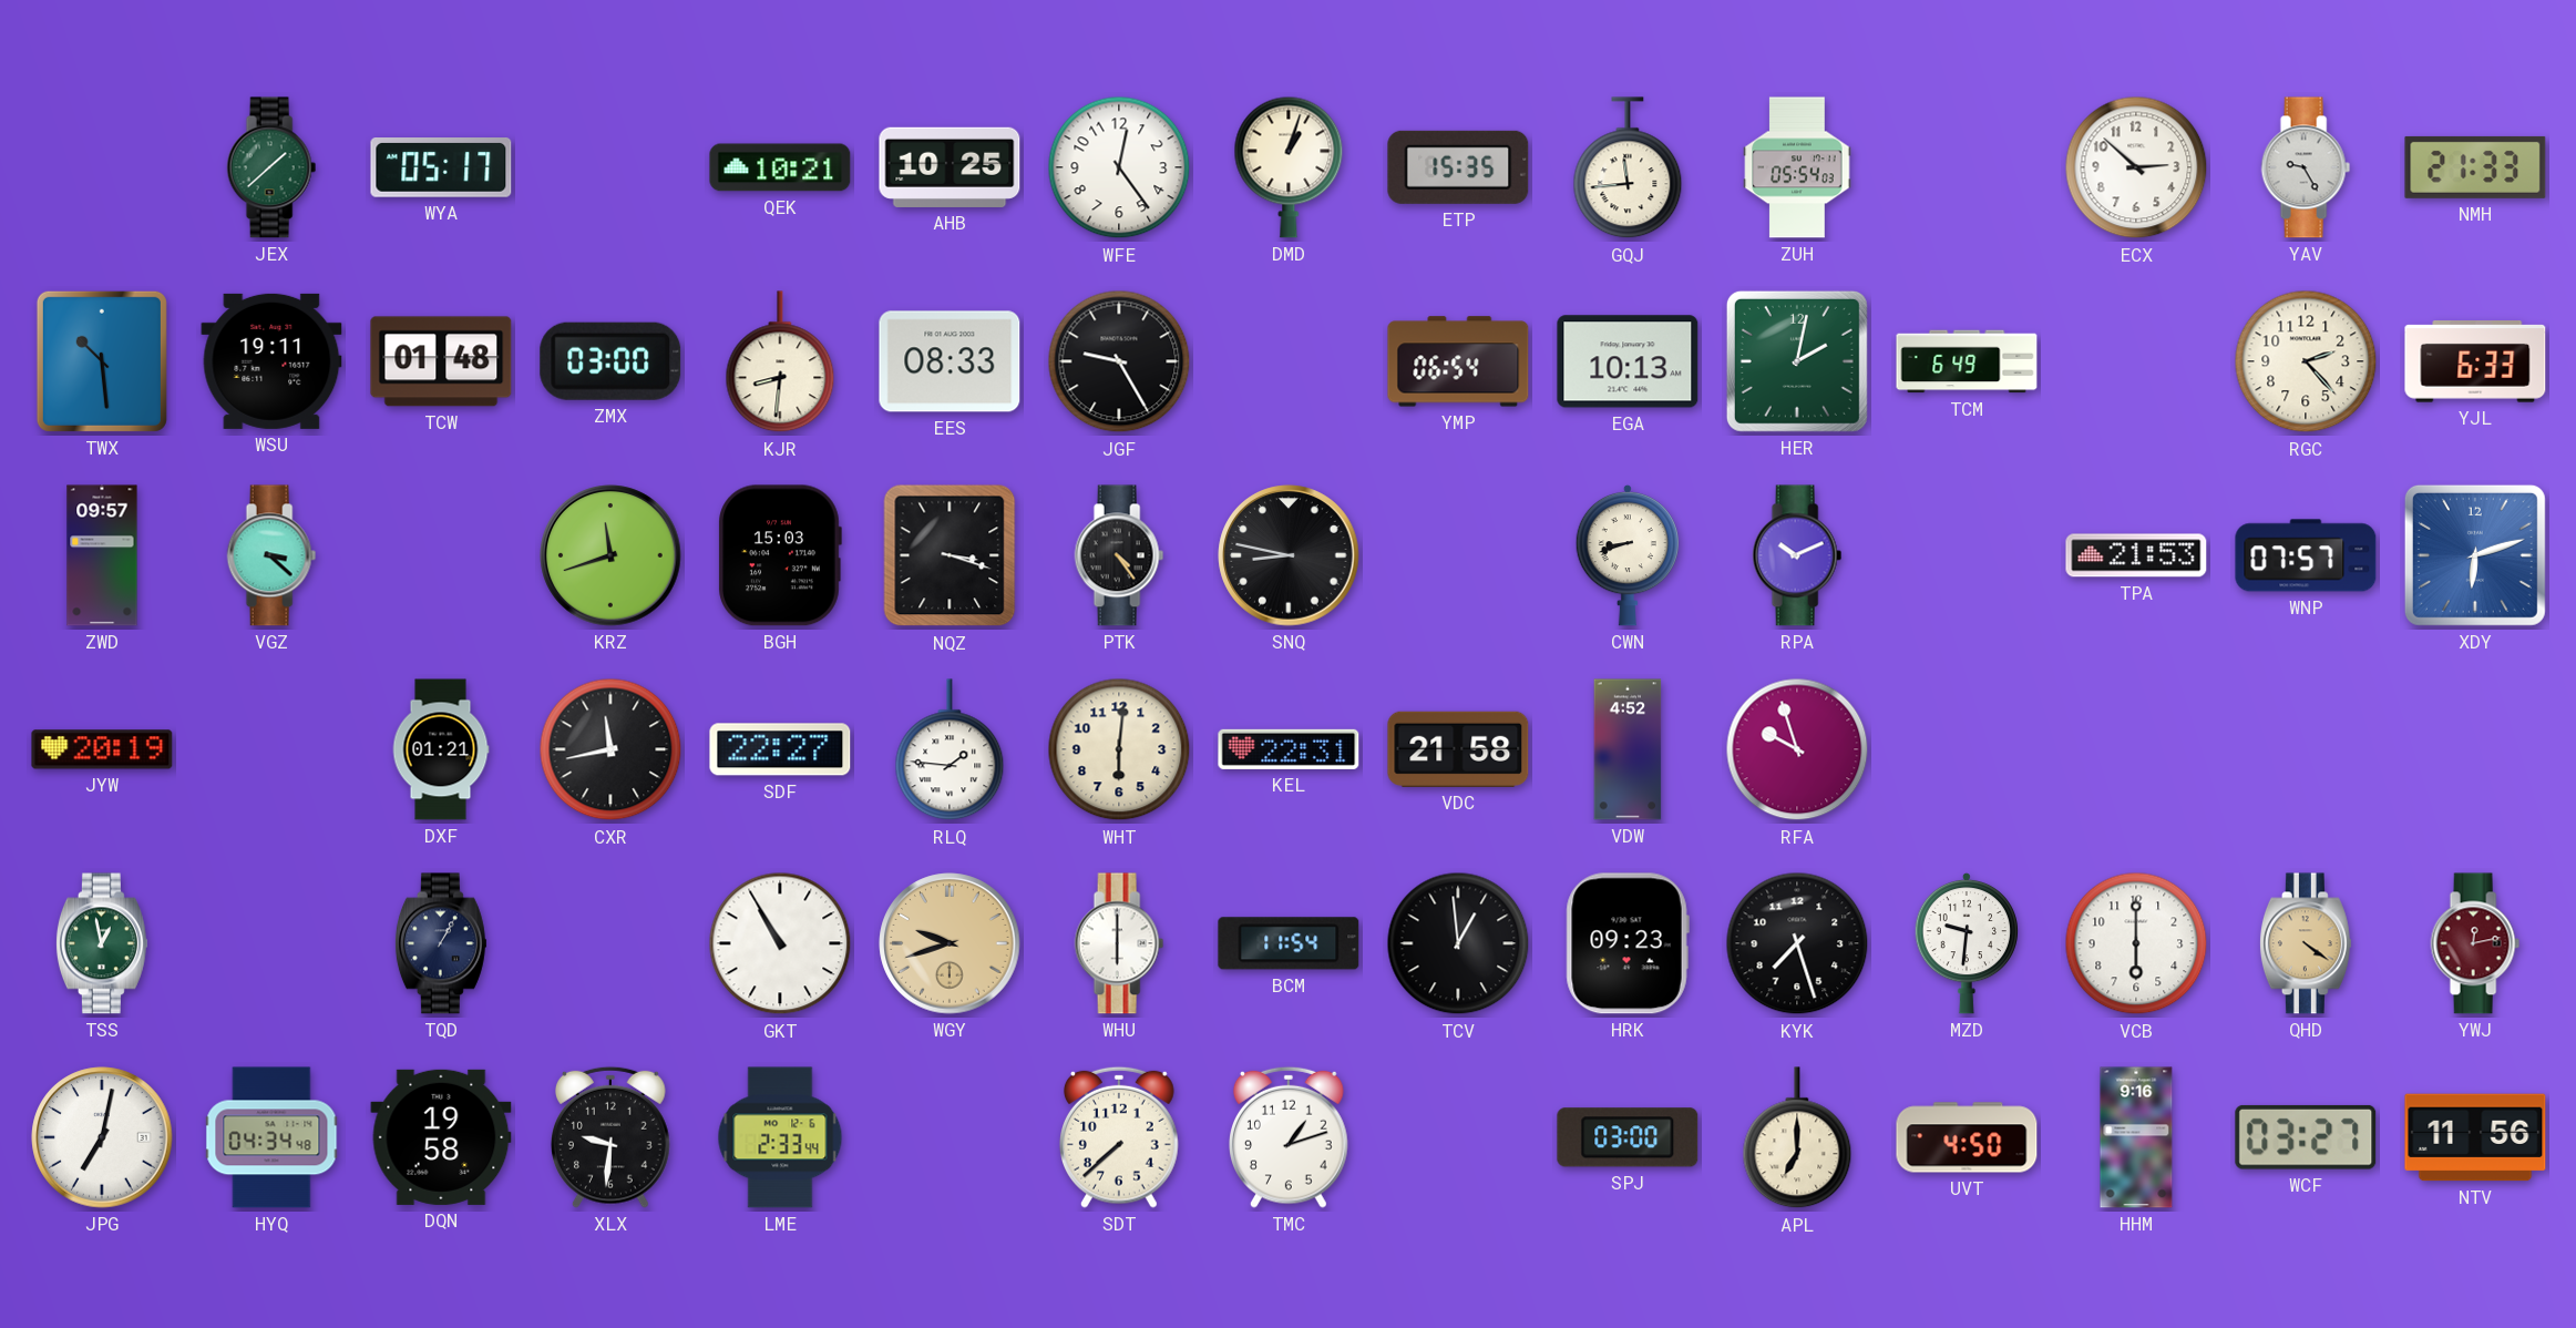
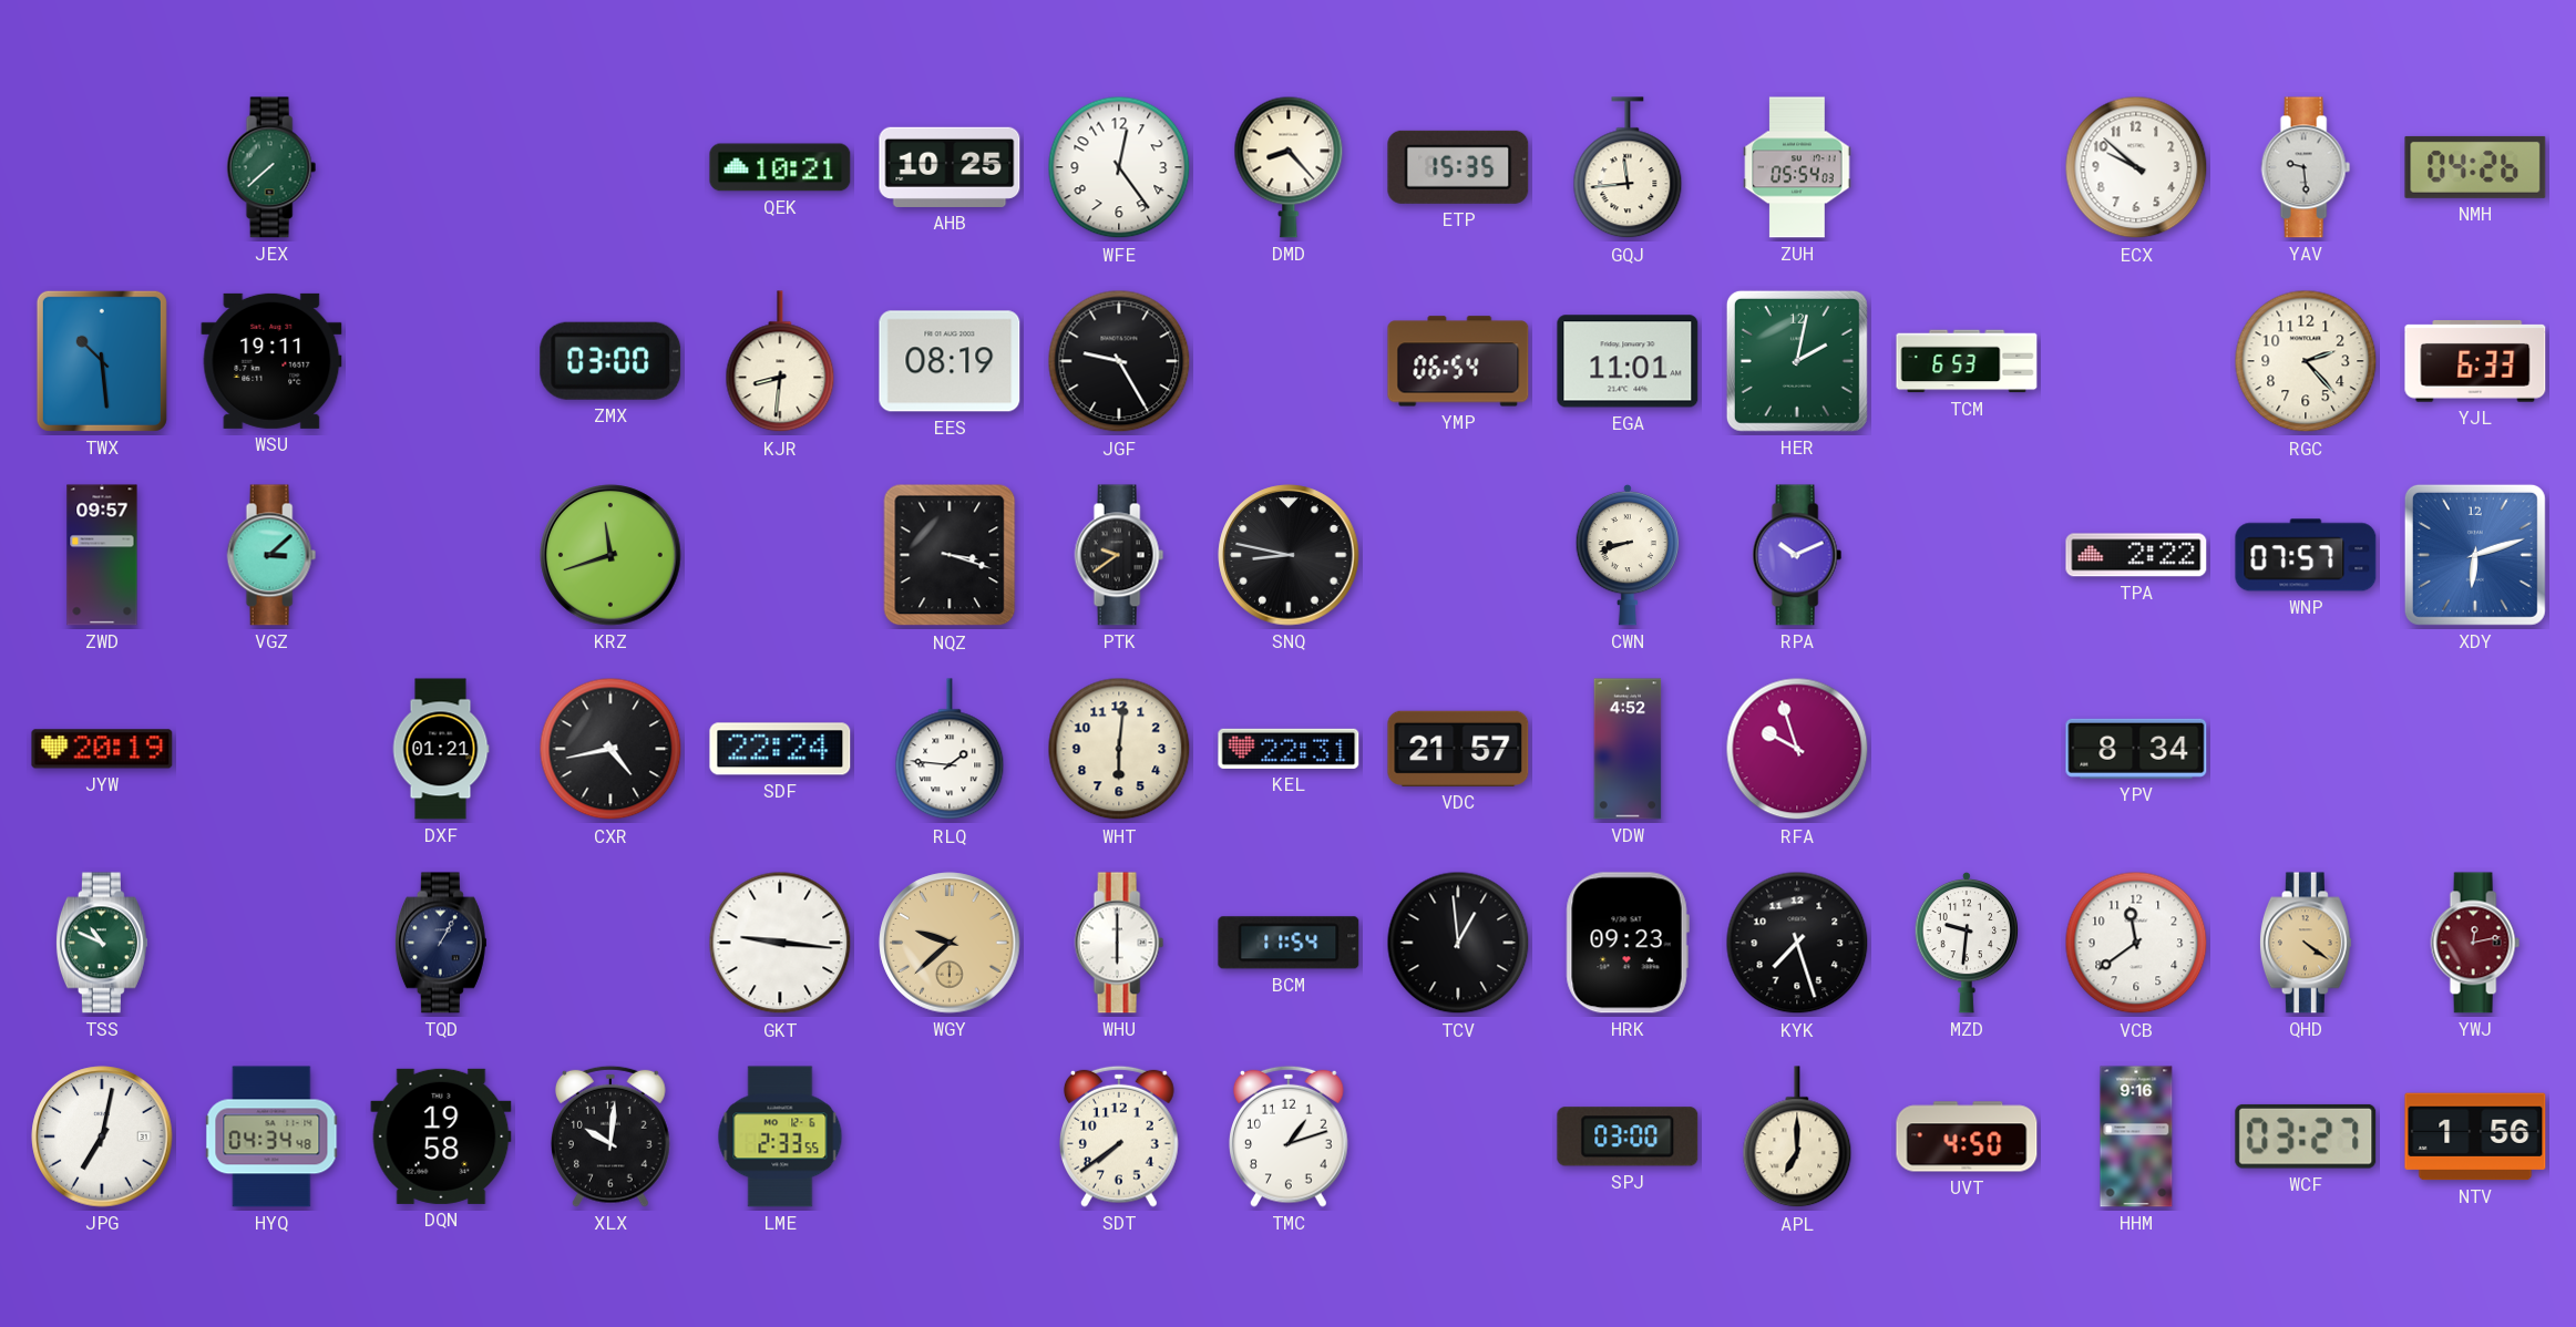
JEX: 1:38 -> 7:38 (271, 167)
WYA: 05:17 -> none (441, 168)
DMD: 1:03 -> 8:23 (1289, 167)
ECX: 2:52 -> 9:52 (2136, 167)
YAV: 9:25 -> 9:29 (2306, 167)
NMH: 21:33 -> 04:26 (2475, 167)
TCW: 01:48 -> none (441, 361)
EES: 08:33 -> 08:19 (950, 361)
EGA: 10:13 -> 11:01 (1628, 361)
TCM: 6:49 -> 6:53 (1967, 361)
VGZ: 3:22 -> 3:08 (271, 555)
BGH: 15:03 -> none (780, 555)
PTK: 4:24 -> 9:39 (1119, 555)
TPA: 21:53 -> 2:22 (2136, 555)
CXR: 11:43 -> 4:43 (610, 749)
SDF: 22:27 -> 22:24 (780, 749)
VDC: 21:58 -> 21:57 (1458, 749)
YPV: none -> 8:34 (2136, 749)
TSS: 12:58 -> 10:49 (102, 943)
GKT: 10:55 -> 9:16 (780, 943)
WGY: 9:42 -> 9:38 (950, 943)
VCB: 6:00 -> 11:39 (2136, 943)
XLX: 9:31 -> 10:01 (612, 1136)
LME: 2:33:44 -> 2:33:55 (780, 1136)
SDT: 7:38 -> 7:39 (1120, 1136)
NTV: 11:56 -> 1:56 (2475, 1136)
